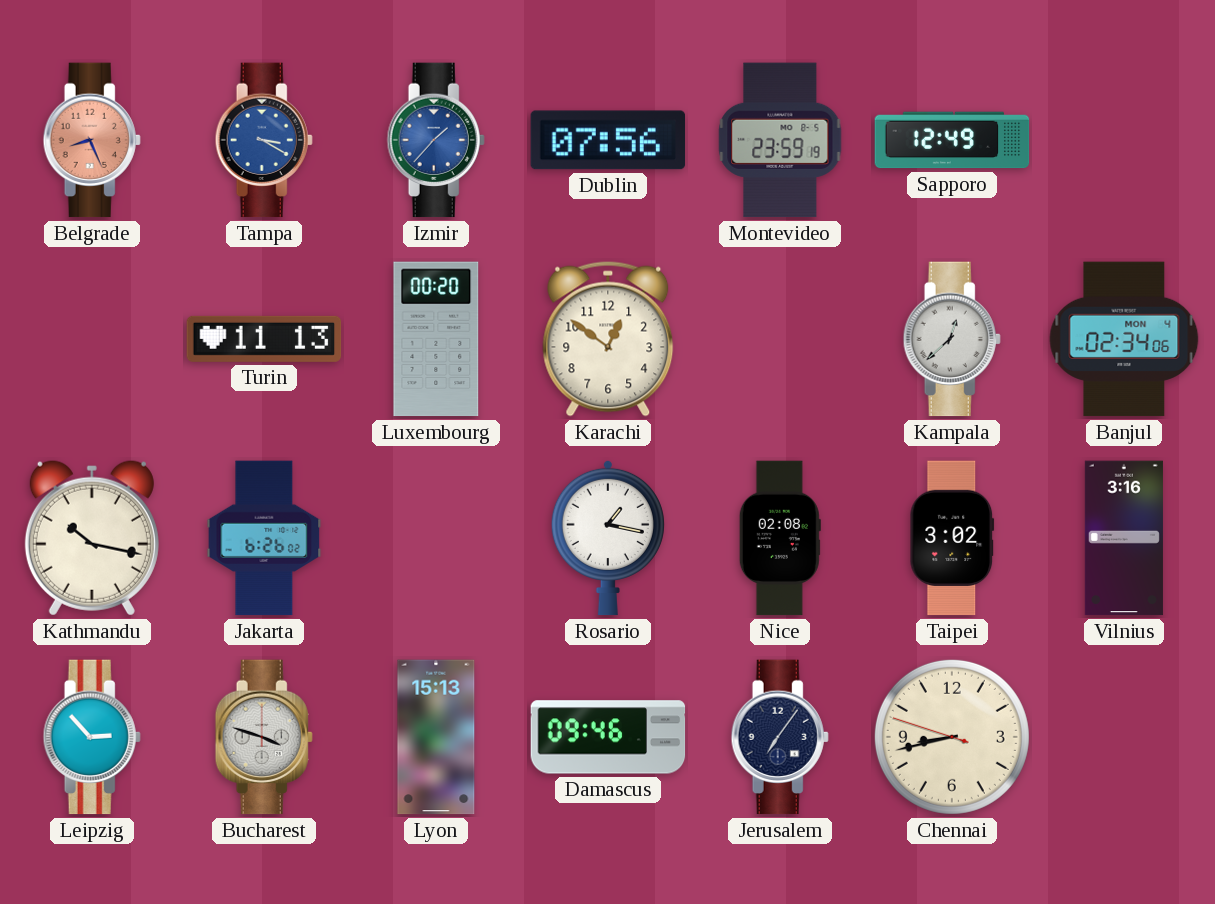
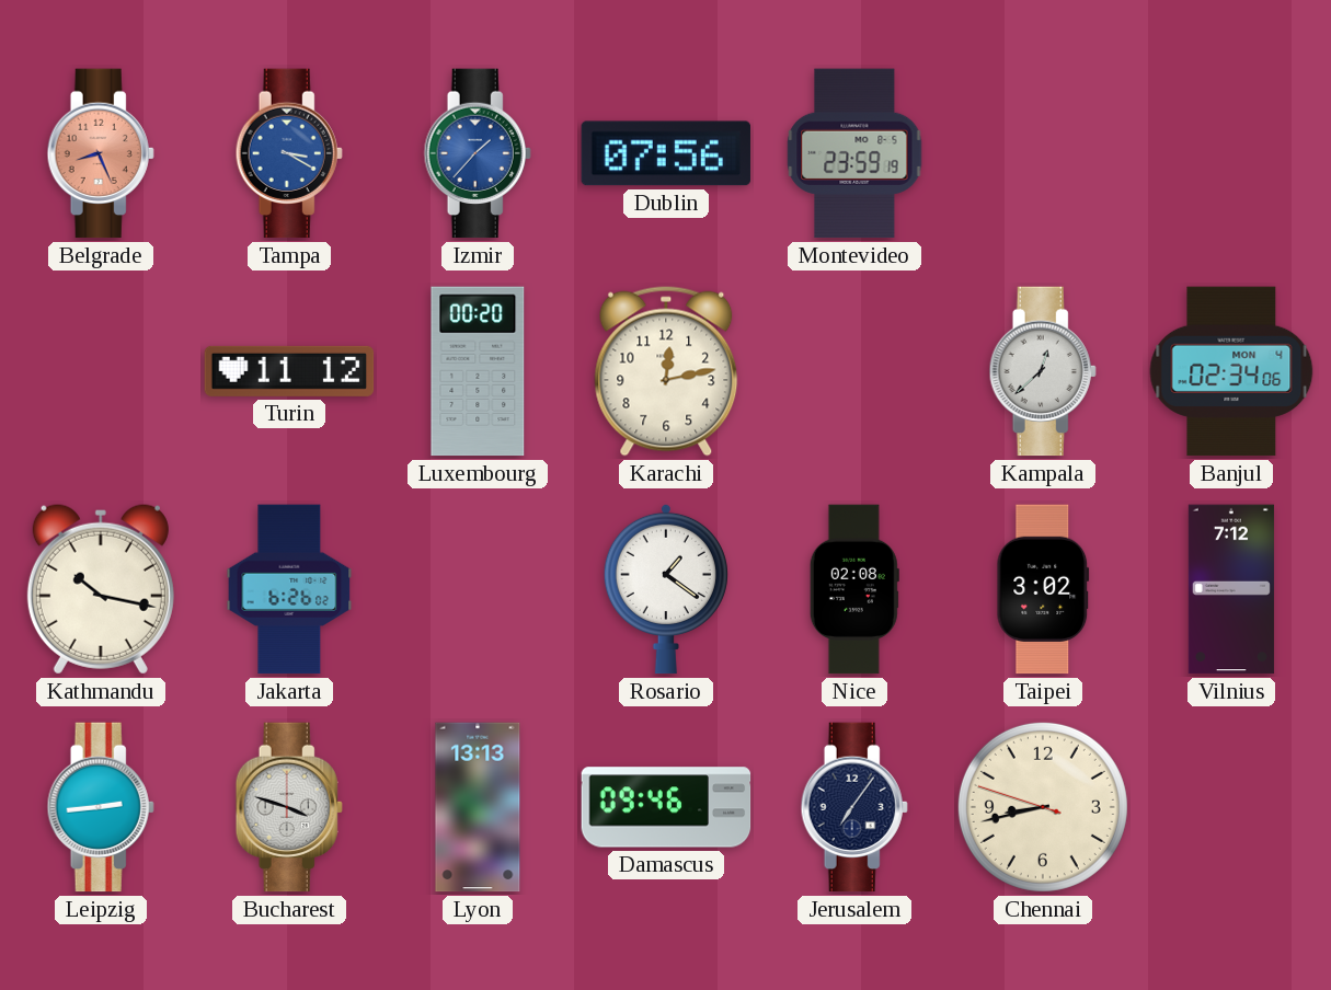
Sapporo: 12:49 -> none (952, 140)
Turin: 11:13 -> 11:12 (289, 371)
Karachi: 12:51 -> 12:13 (666, 371)
Rosario: 1:17 -> 1:21 (666, 589)
Vilnius: 3:16 -> 7:12 (1231, 589)
Leipzig: 2:53 -> 2:44 (101, 807)
Lyon: 15:13 -> 13:13 (478, 807)
